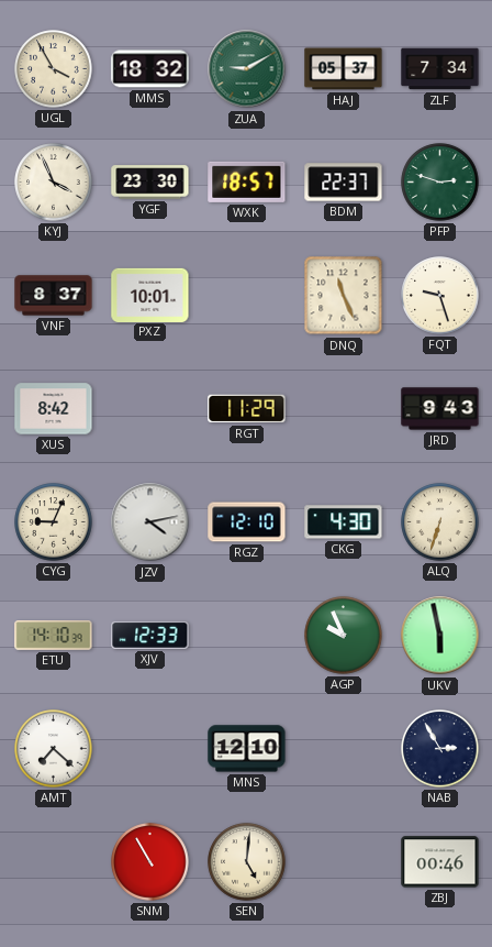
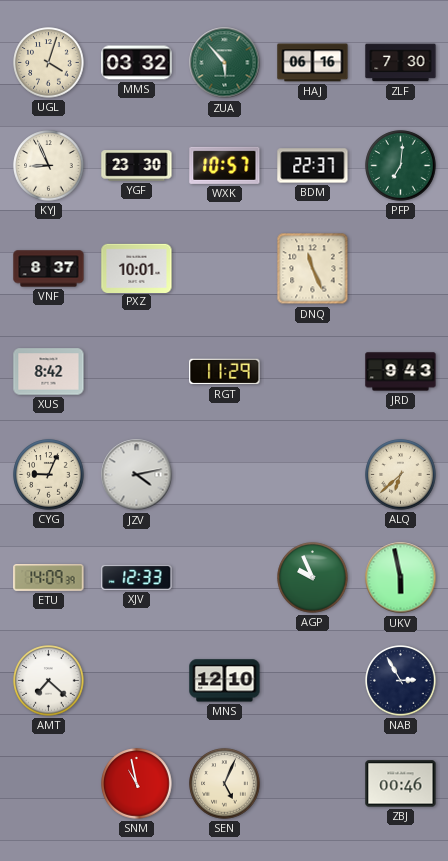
UGL: 3:55 -> 4:03 (49, 63)
MMS: 18:32 -> 03:32 (137, 63)
ZUA: 9:10 -> 5:53 (225, 63)
HAJ: 05:37 -> 06:16 (313, 63)
ZLF: 7:34 -> 7:30 (401, 63)
KYJ: 3:56 -> 8:56 (49, 166)
WXK: 18:57 -> 10:57 (225, 165)
PFP: 2:48 -> 7:01 (401, 166)
FQT: 9:27 -> none (440, 296)
RGZ: 12:10 -> none (247, 522)
CKG: 4:30 -> none (344, 522)
ALQ: 6:33 -> 6:38 (401, 475)
ETU: 14:10 -> 14:09 (49, 578)
SNM: 10:55 -> 10:58 (137, 784)
SEN: 5:01 -> 5:04 (225, 784)
